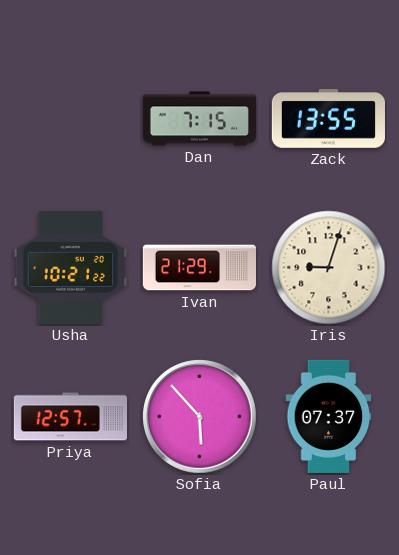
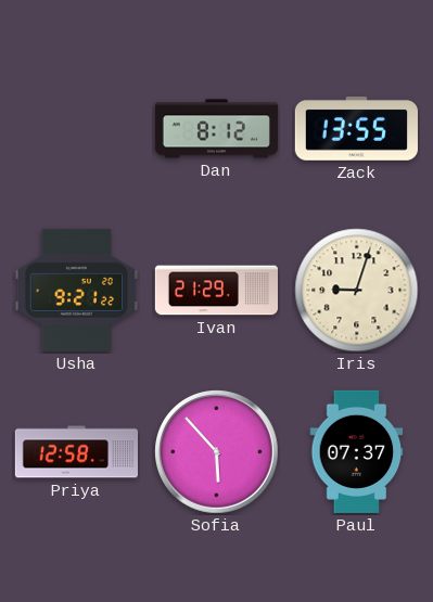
Dan: 7:15 -> 8:12 (216, 129)
Usha: 10:21 -> 9:21 (76, 290)
Priya: 12:57 -> 12:58 (76, 452)
